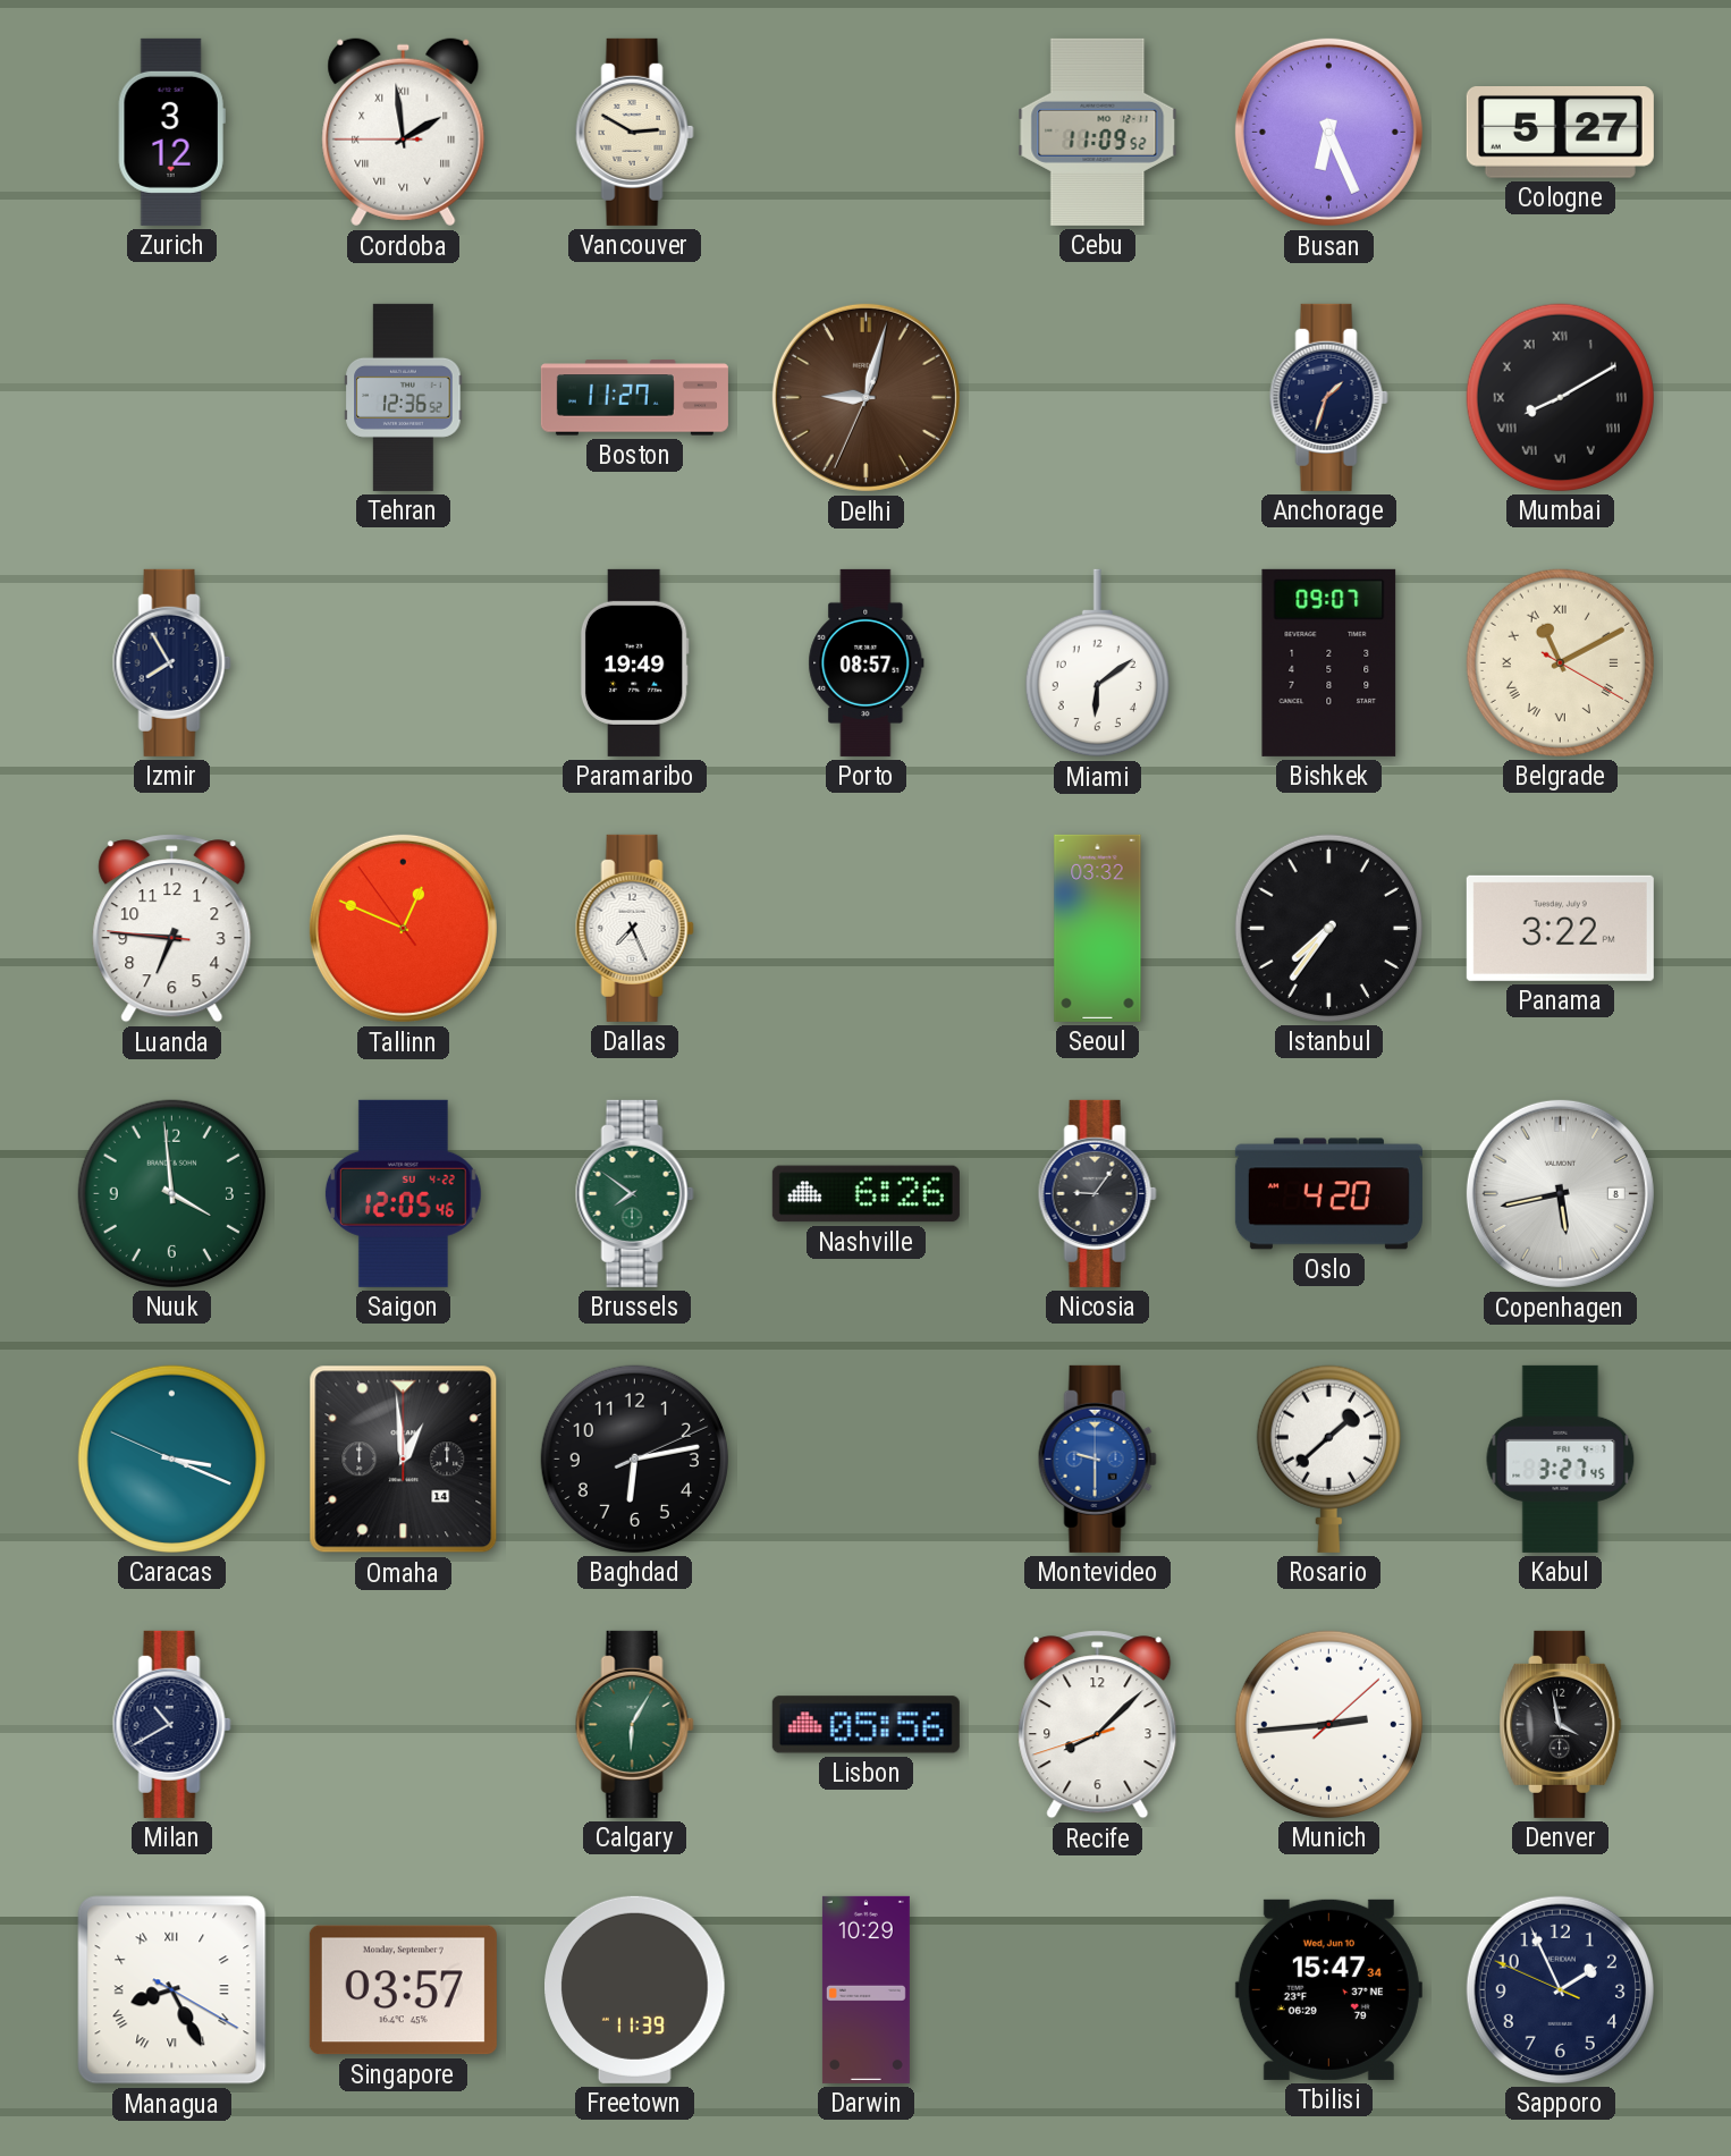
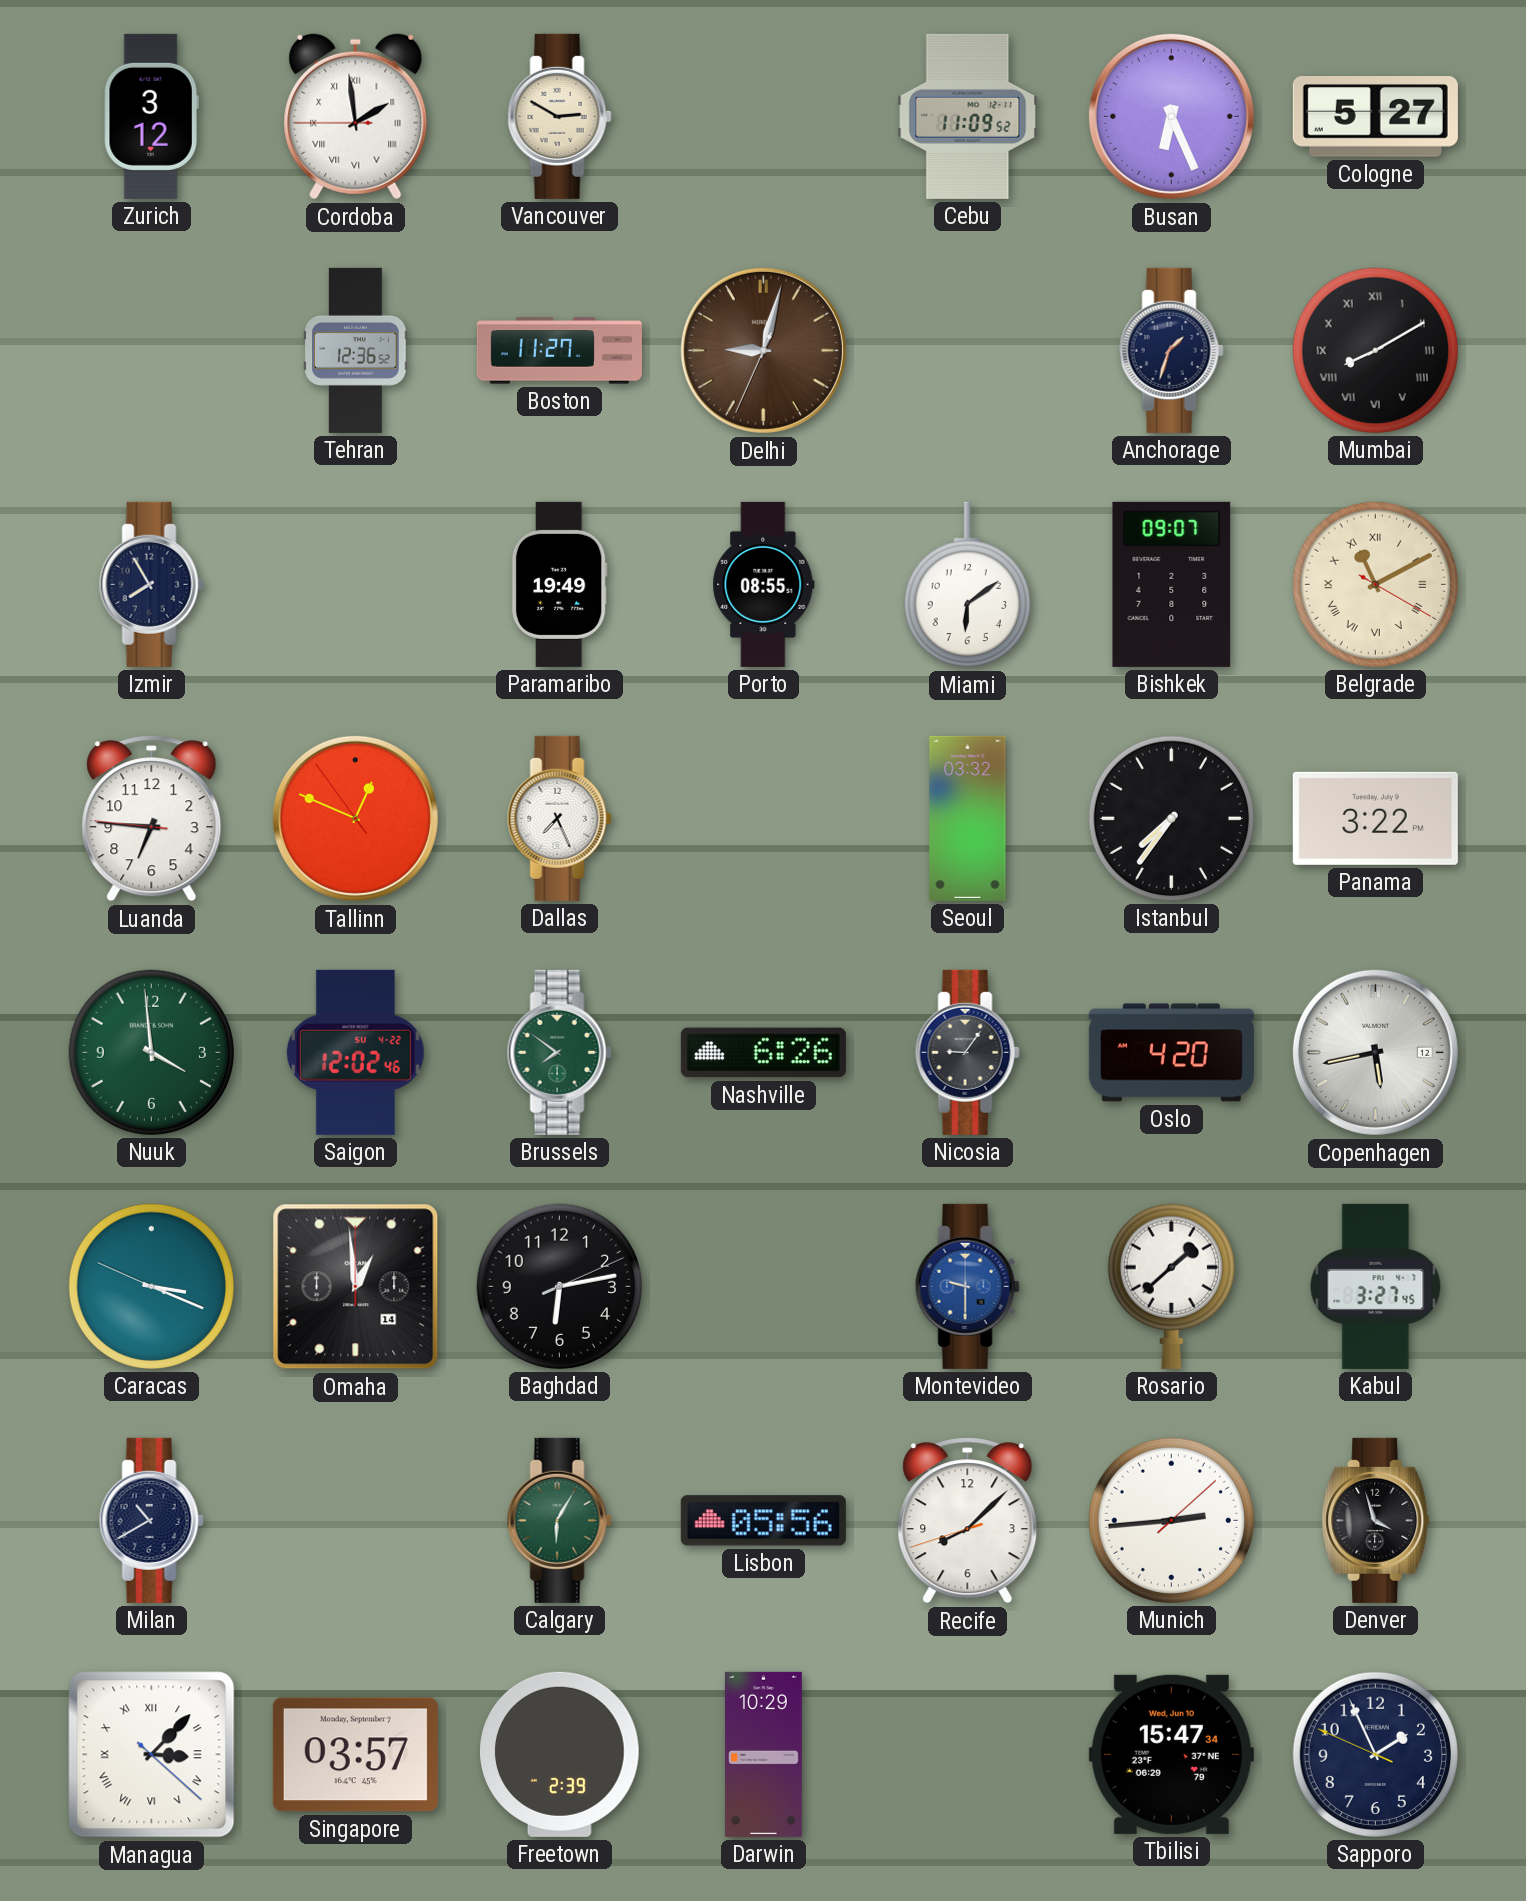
Porto: 08:57 -> 08:55 (764, 584)
Saigon: 12:05 -> 12:02 (355, 1052)
Copenhagen date: 8 -> 12 (1375, 1052)
Denver: 3:58 -> 3:57 (1376, 1520)
Managua: 8:25 -> 3:07 (152, 1755)
Freetown: 11:39 -> 2:39 (560, 1754)
